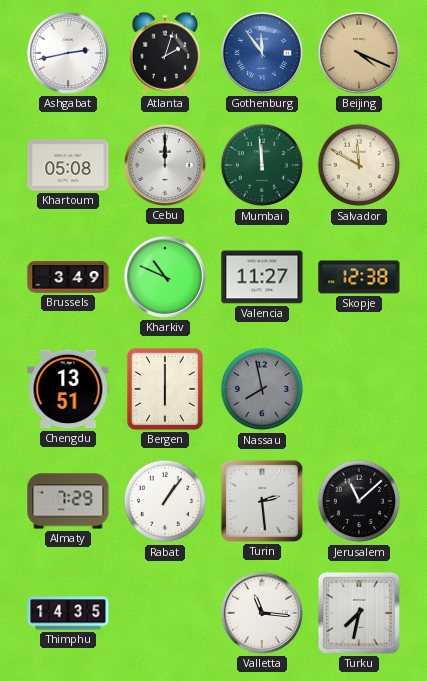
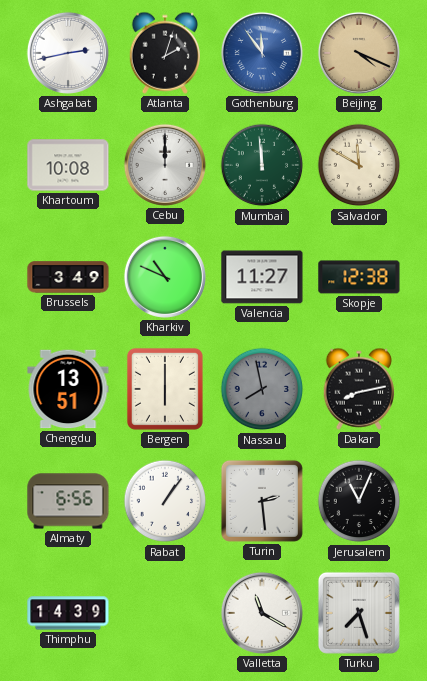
Khartoum: 05:08 -> 10:08 (68, 165)
Dakar: none -> 8:13 (358, 389)
Almaty: 7:29 -> 6:56 (68, 501)
Jerusalem: 11:08 -> 11:04 (359, 501)
Thimphu: 14:35 -> 14:39 (68, 613)
Valletta: 11:16 -> 11:20 (262, 613)
Turku: 7:32 -> 7:27 (359, 613)
